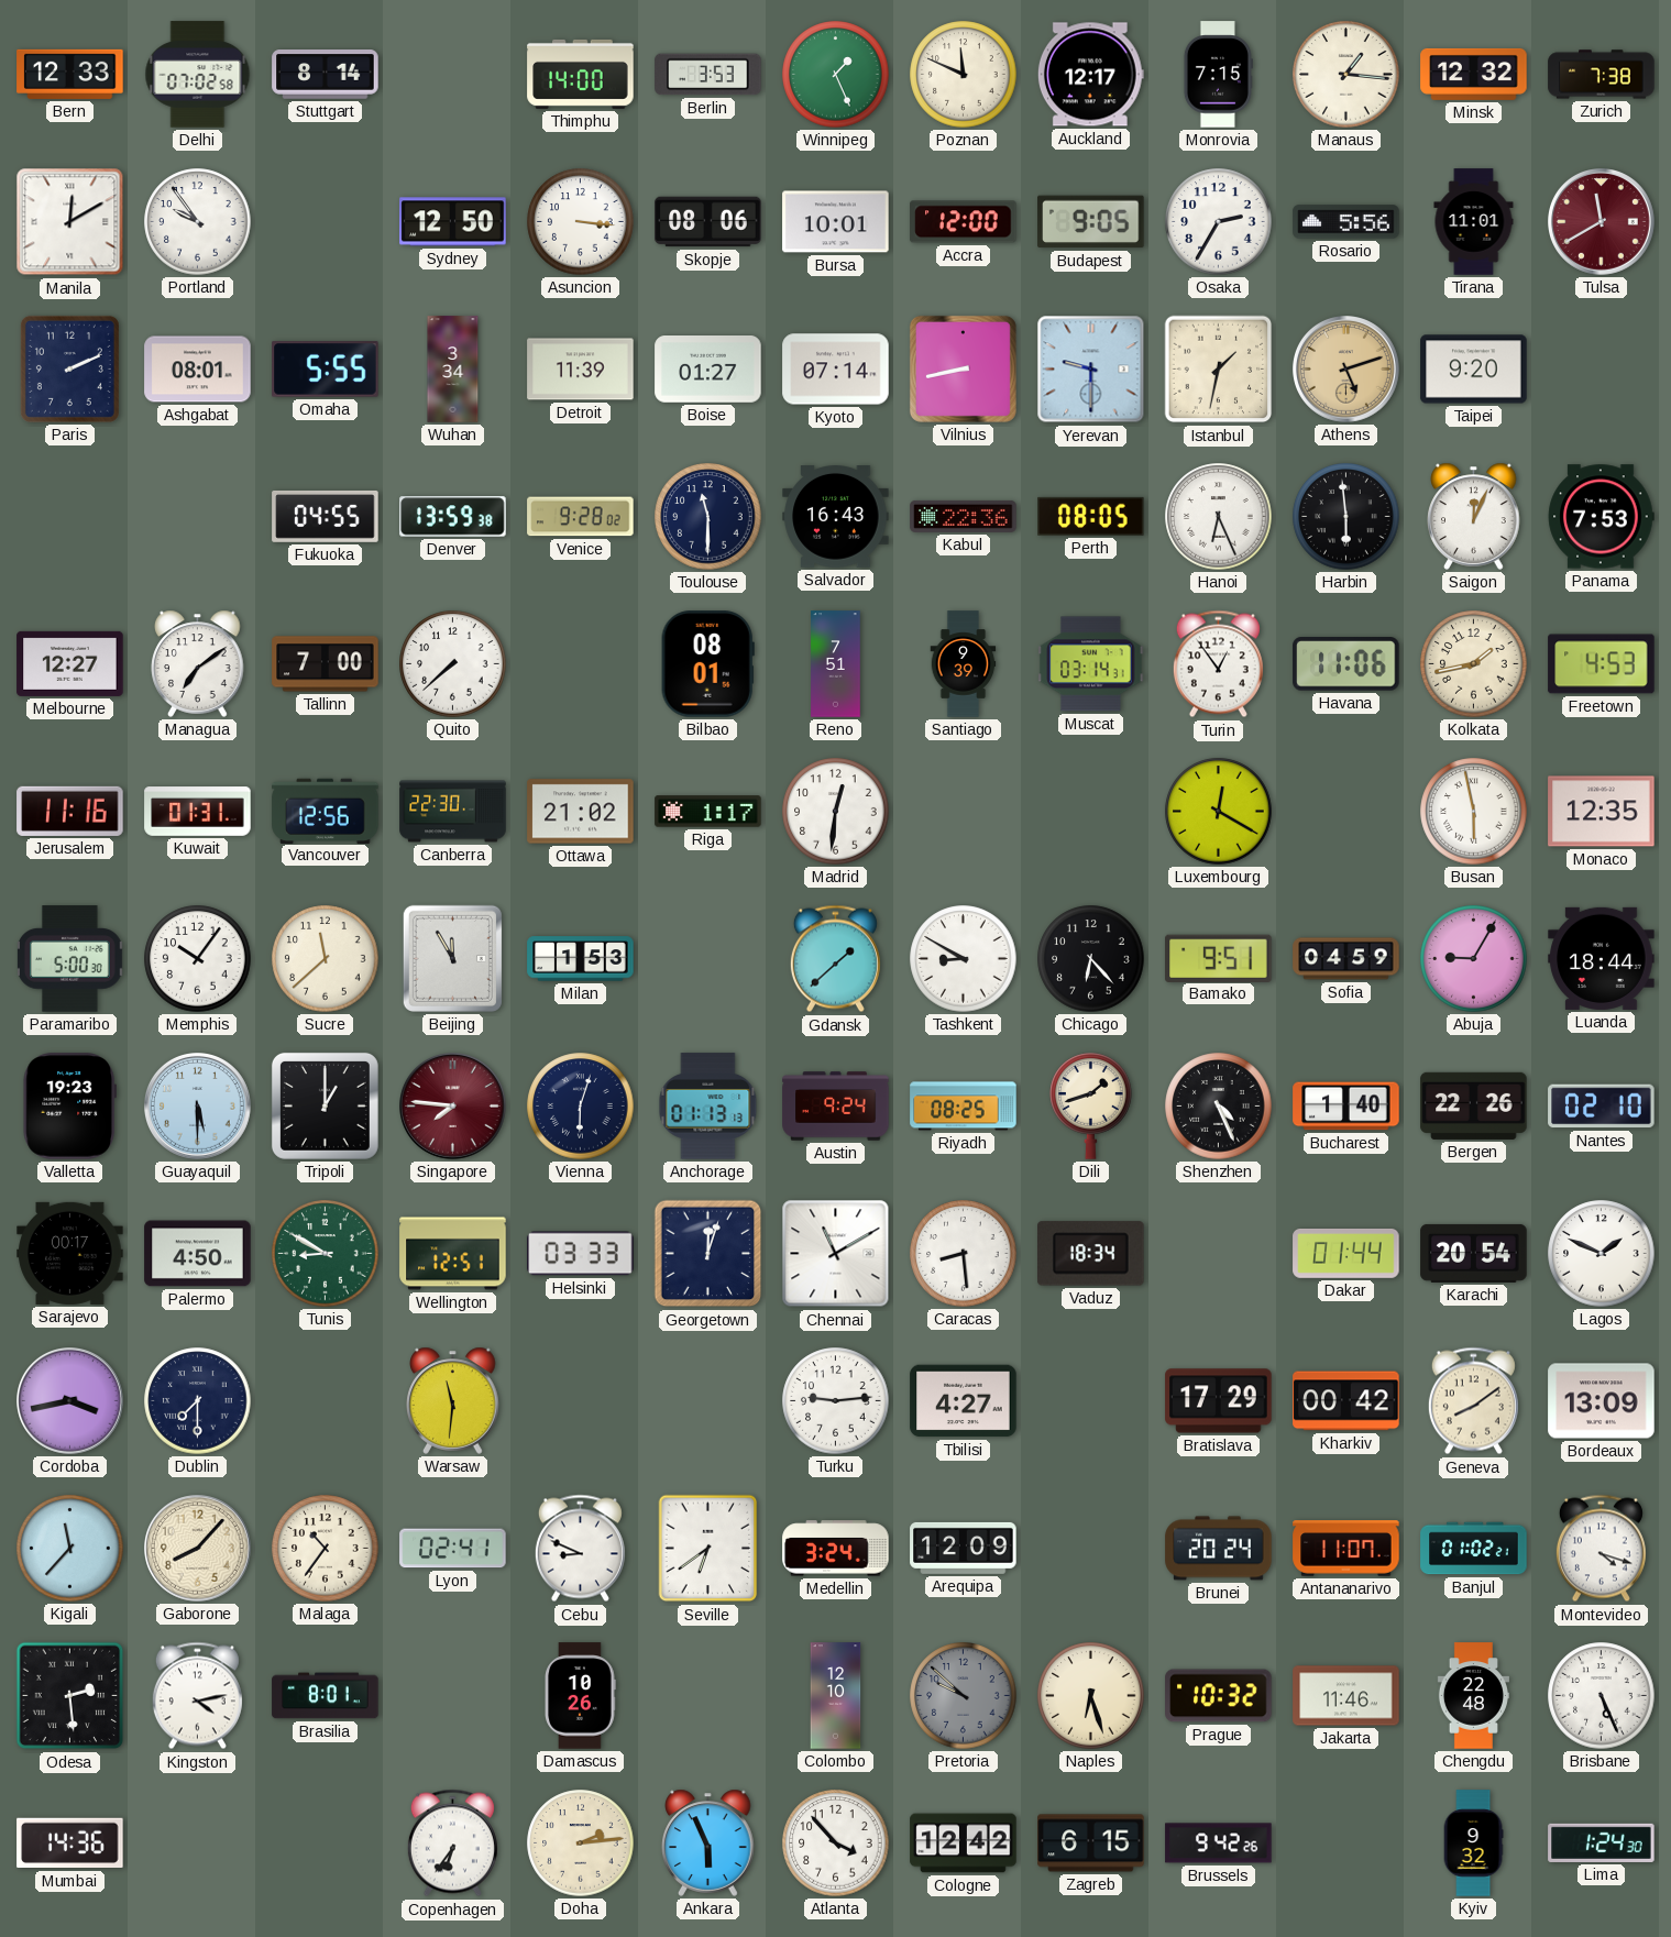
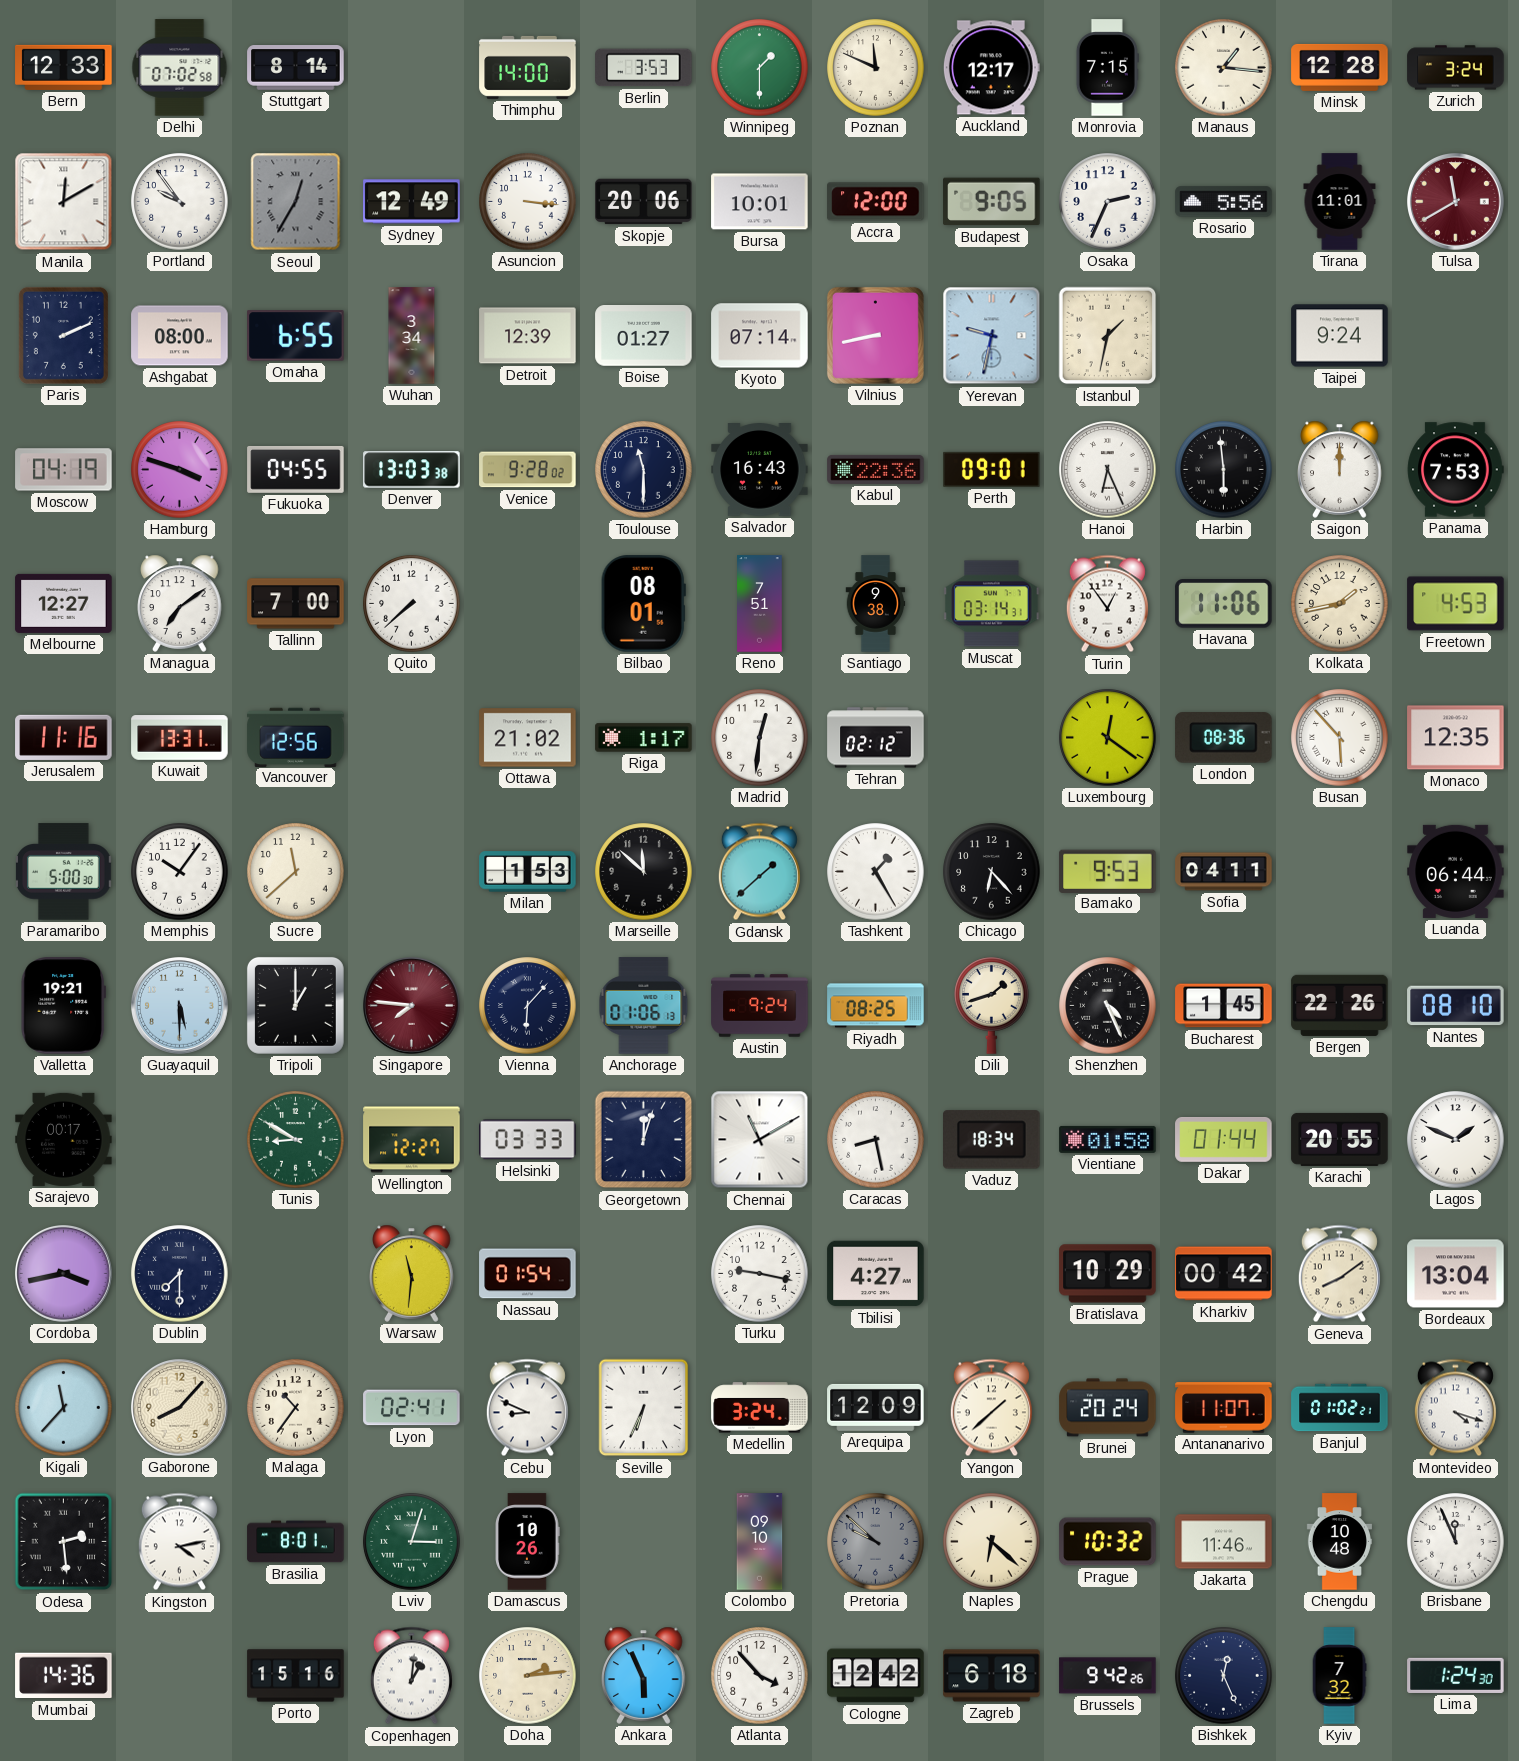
Winnipeg: 1:26 -> 1:30 (760, 68)
Minsk: 12:32 -> 12:28 (1340, 67)
Zurich: 7:38 -> 3:24 (1456, 68)
Seoul: none -> 12:35 (296, 202)
Sydney: 12:50 -> 12:49 (412, 202)
Skopje: 08:06 -> 20:06 (644, 202)
Osaka: 2:35 -> 2:34 (1108, 202)
Ashgabat: 08:01 -> 08:00 (180, 336)
Omaha: 5:55 -> 6:55 (296, 336)
Detroit: 11:39 -> 12:39 (528, 336)
Yerevan: 9:30 -> 9:32 (992, 336)
Athens: 5:12 -> none (1346, 370)
Taipei: 9:20 -> 9:24 (1340, 336)
Moscow: none -> 04:19 (64, 470)
Hamburg: none -> 3:48 (180, 470)
Denver: 13:59 -> 13:03 (412, 470)
Perth: 08:05 -> 09:01 (992, 469)
Saigon: 12:04 -> 12:00 (1340, 469)
Santiago: 9:39 -> 9:38 (876, 604)
Kuwait: 01:31 -> 13:31 (180, 738)
Canberra: 22:30 -> none (453, 812)
Tehran: none -> 02:12 (876, 738)
Luxembourg: 12:20 -> 12:21 (1108, 738)
London: none -> 08:36 (1224, 738)
Busan: 5:58 -> 5:53 (1340, 738)
Beijing: 11:55 -> none (452, 958)
Marseille: none -> 11:52 (644, 872)
Tashkent: 8:50 -> 1:25 (876, 872)
Bamako: 9:51 -> 9:53 (1108, 871)
Sofia: 04:59 -> 04:11 (1224, 872)
Abuja: 9:05 -> none (1474, 959)
Luanda: 18:44 -> 06:44 (1456, 871)
Valletta: 19:23 -> 19:21 (63, 1006)
Vienna: 6:03 -> 6:07 (528, 1006)
Anchorage: 01:13 -> 01:06 (644, 1006)
Bucharest: 1:40 -> 1:45 (1224, 1006)
Nantes: 02:10 -> 08:10 (1456, 1006)
Palermo: 4:50 -> none (198, 1254)
Wellington: 12:51 -> 12:27 (412, 1140)
Caracas: 8:29 -> 8:28 (876, 1140)
Vientiane: none -> 01:58 (1108, 1139)
Karachi: 20:54 -> 20:55 (1340, 1139)
Nassau: none -> 01:54 (528, 1274)
Turku: 9:14 -> 9:17 (760, 1274)
Bratislava: 17:29 -> 10:29 (1108, 1274)
Bordeaux: 13:09 -> 13:04 (1456, 1274)
Seville: 6:39 -> 6:34 (644, 1408)
Yangon: none -> 1:38 (991, 1408)
Lviv: none -> 3:03 (412, 1542)
Colombo: 12:10 -> 09:10 (760, 1542)
Naples: 6:27 -> 6:22 (992, 1542)
Chengdu: 22:48 -> 10:48 (1339, 1542)
Brisbane: 5:26 -> 11:56 (1456, 1542)
Porto: none -> 15:16 (296, 1676)
Copenhagen: 6:36 -> 1:01 (411, 1676)
Zagreb: 6:15 -> 6:18 (992, 1676)
Bishkek: none -> 12:26 (1224, 1676)
Kyiv: 9:32 -> 7:32 (1339, 1676)
